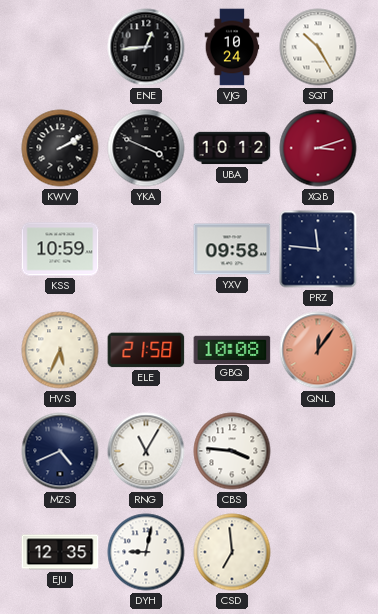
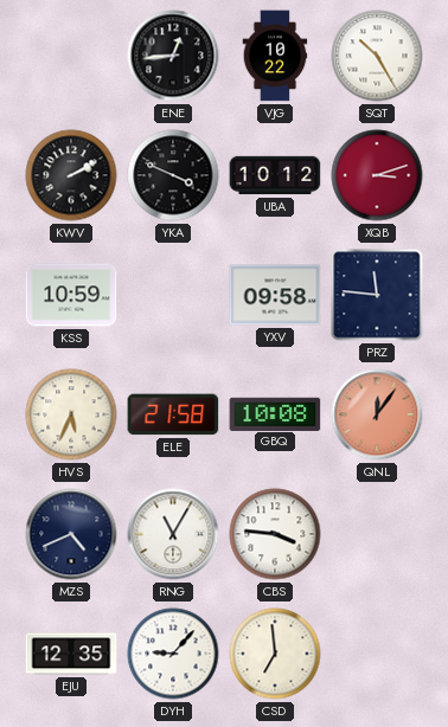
VJG: 10:24 -> 10:22 (275, 56)
DYH: 9:02 -> 9:07 (173, 654)
